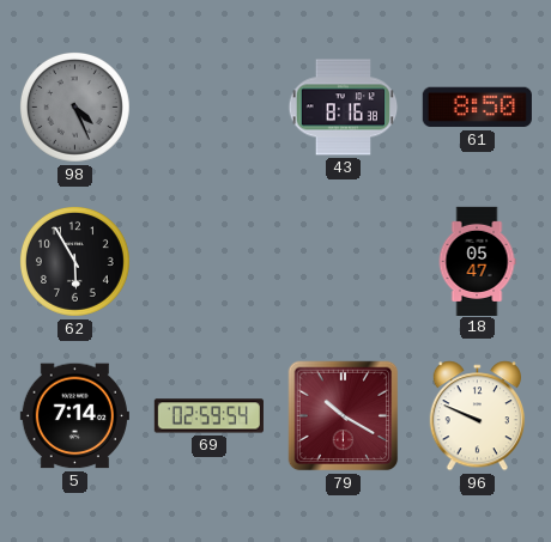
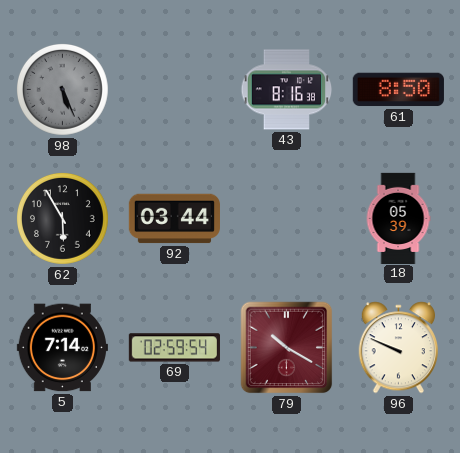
98: 4:26 -> 5:26 (63, 90)
92: none -> 03:44 (174, 219)
18: 05:47 -> 05:39 (398, 218)
